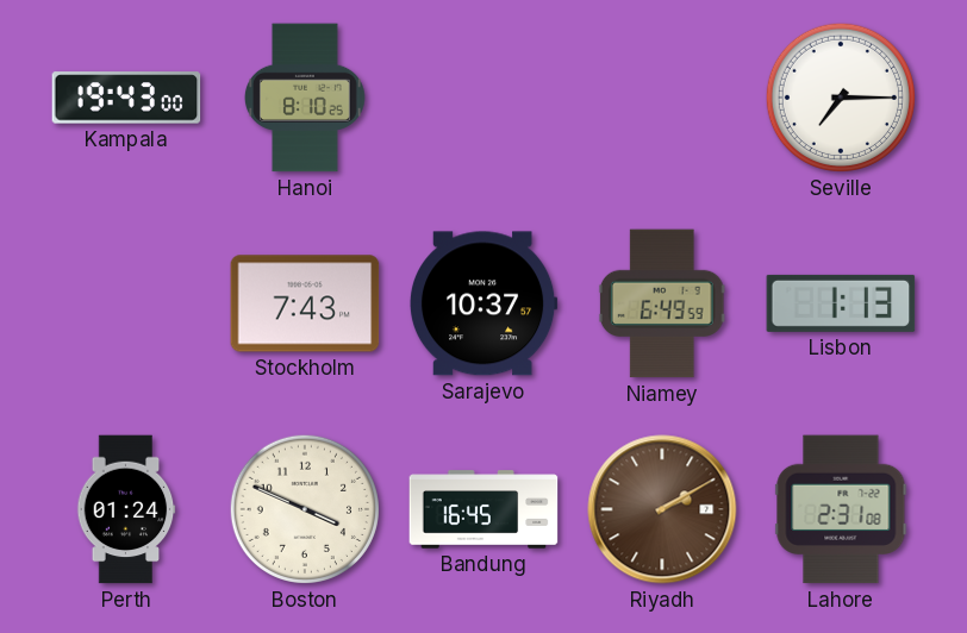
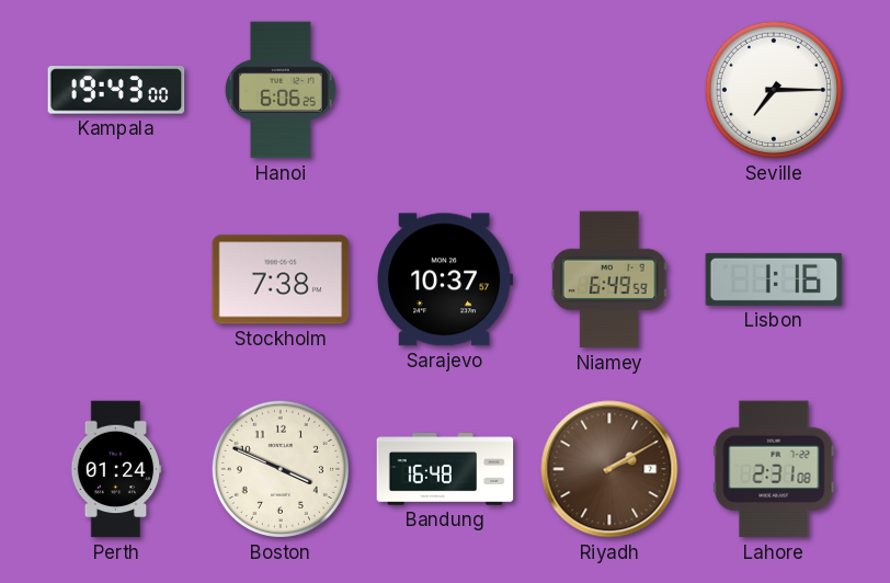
Hanoi: 8:10 -> 6:06 (281, 90)
Stockholm: 7:43 -> 7:38 (281, 279)
Lisbon: 1:13 -> 1:16 (774, 279)
Bandung: 16:45 -> 16:48 (445, 469)
